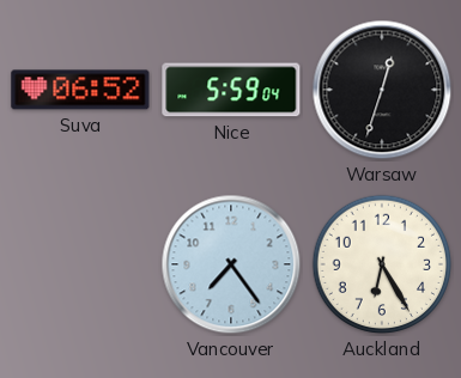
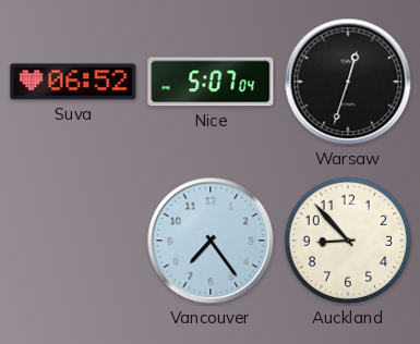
Nice: 5:59 -> 5:07 (211, 82)
Auckland: 6:25 -> 8:53 (348, 241)
